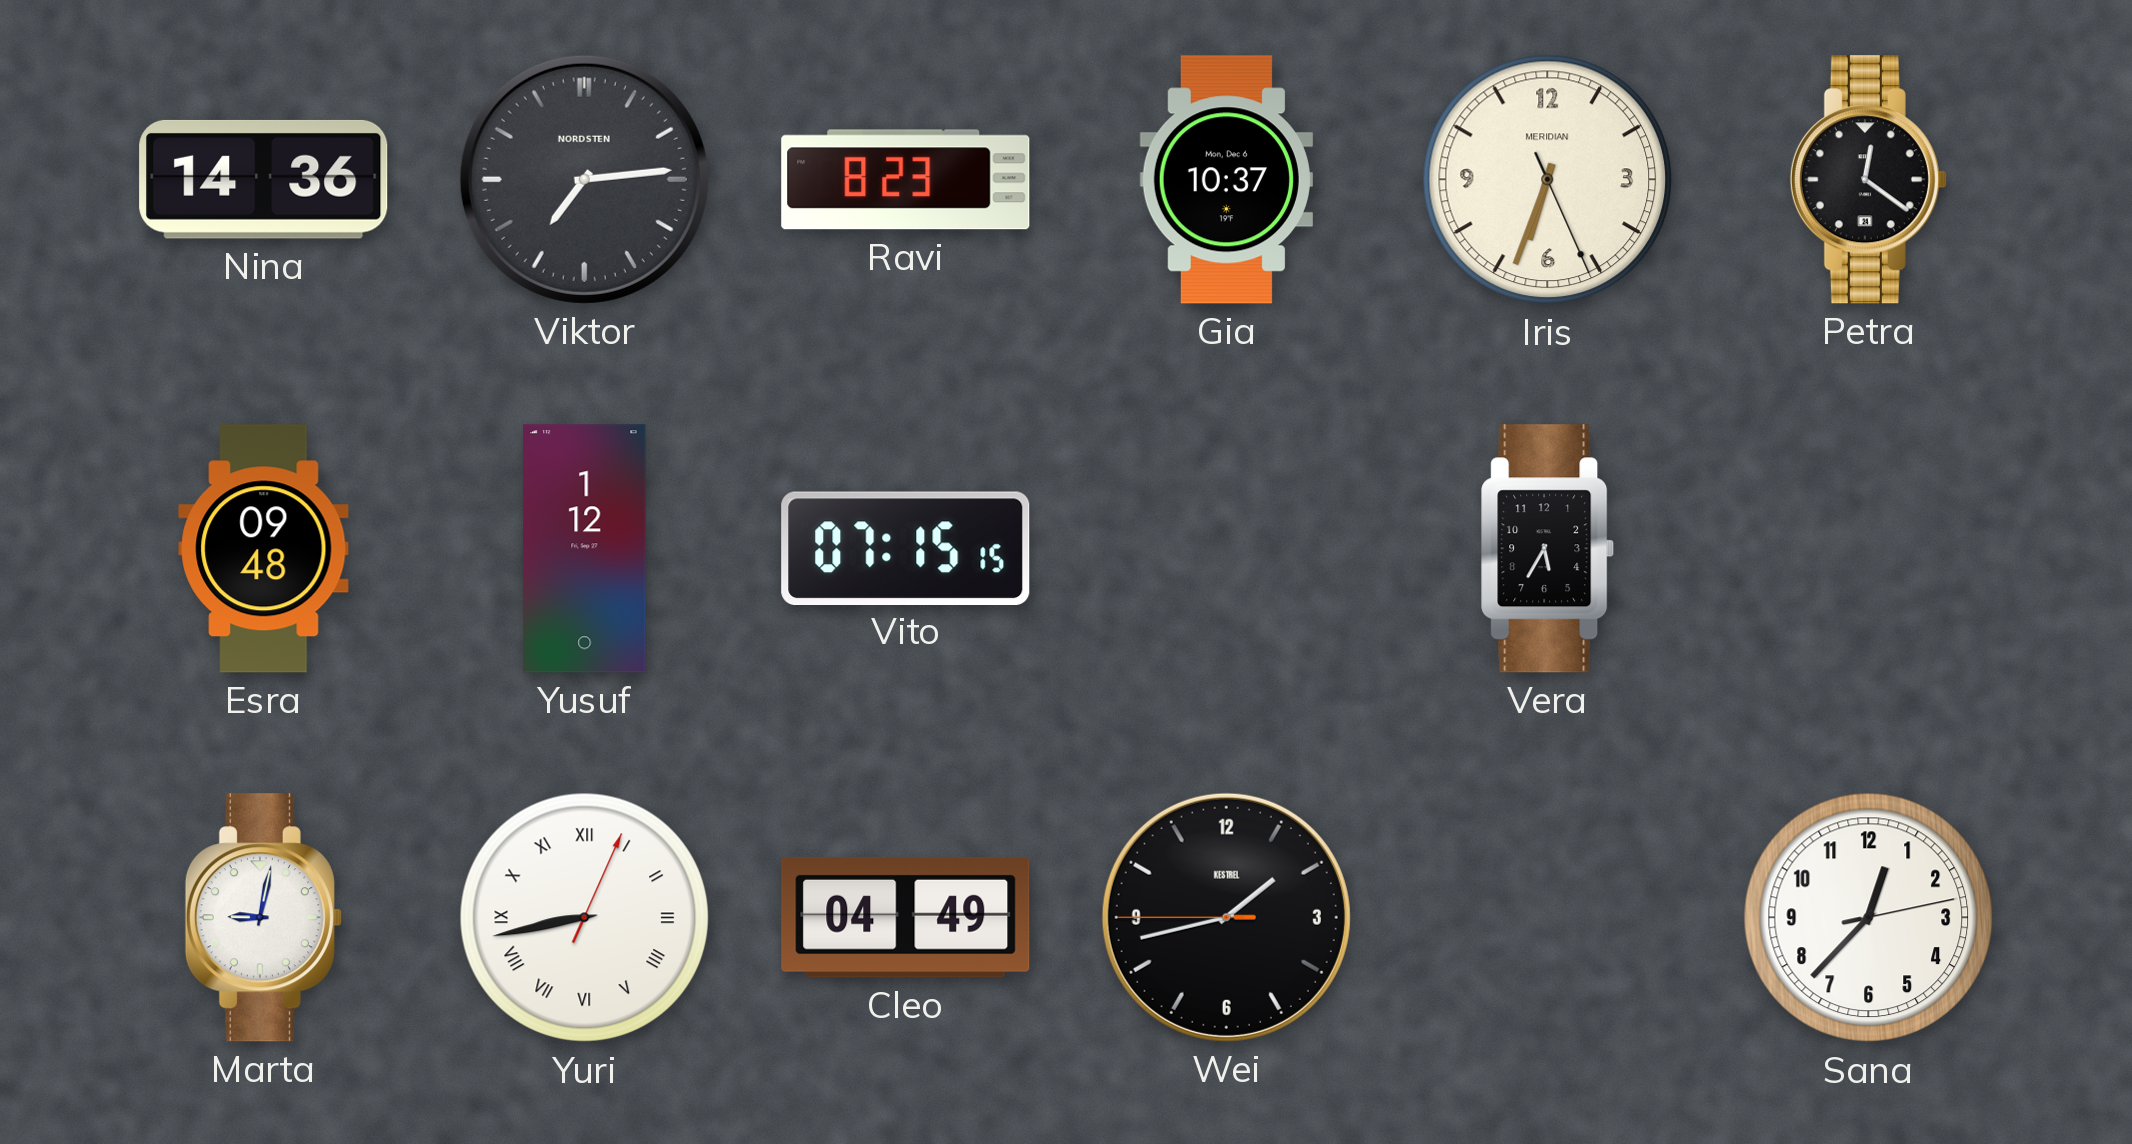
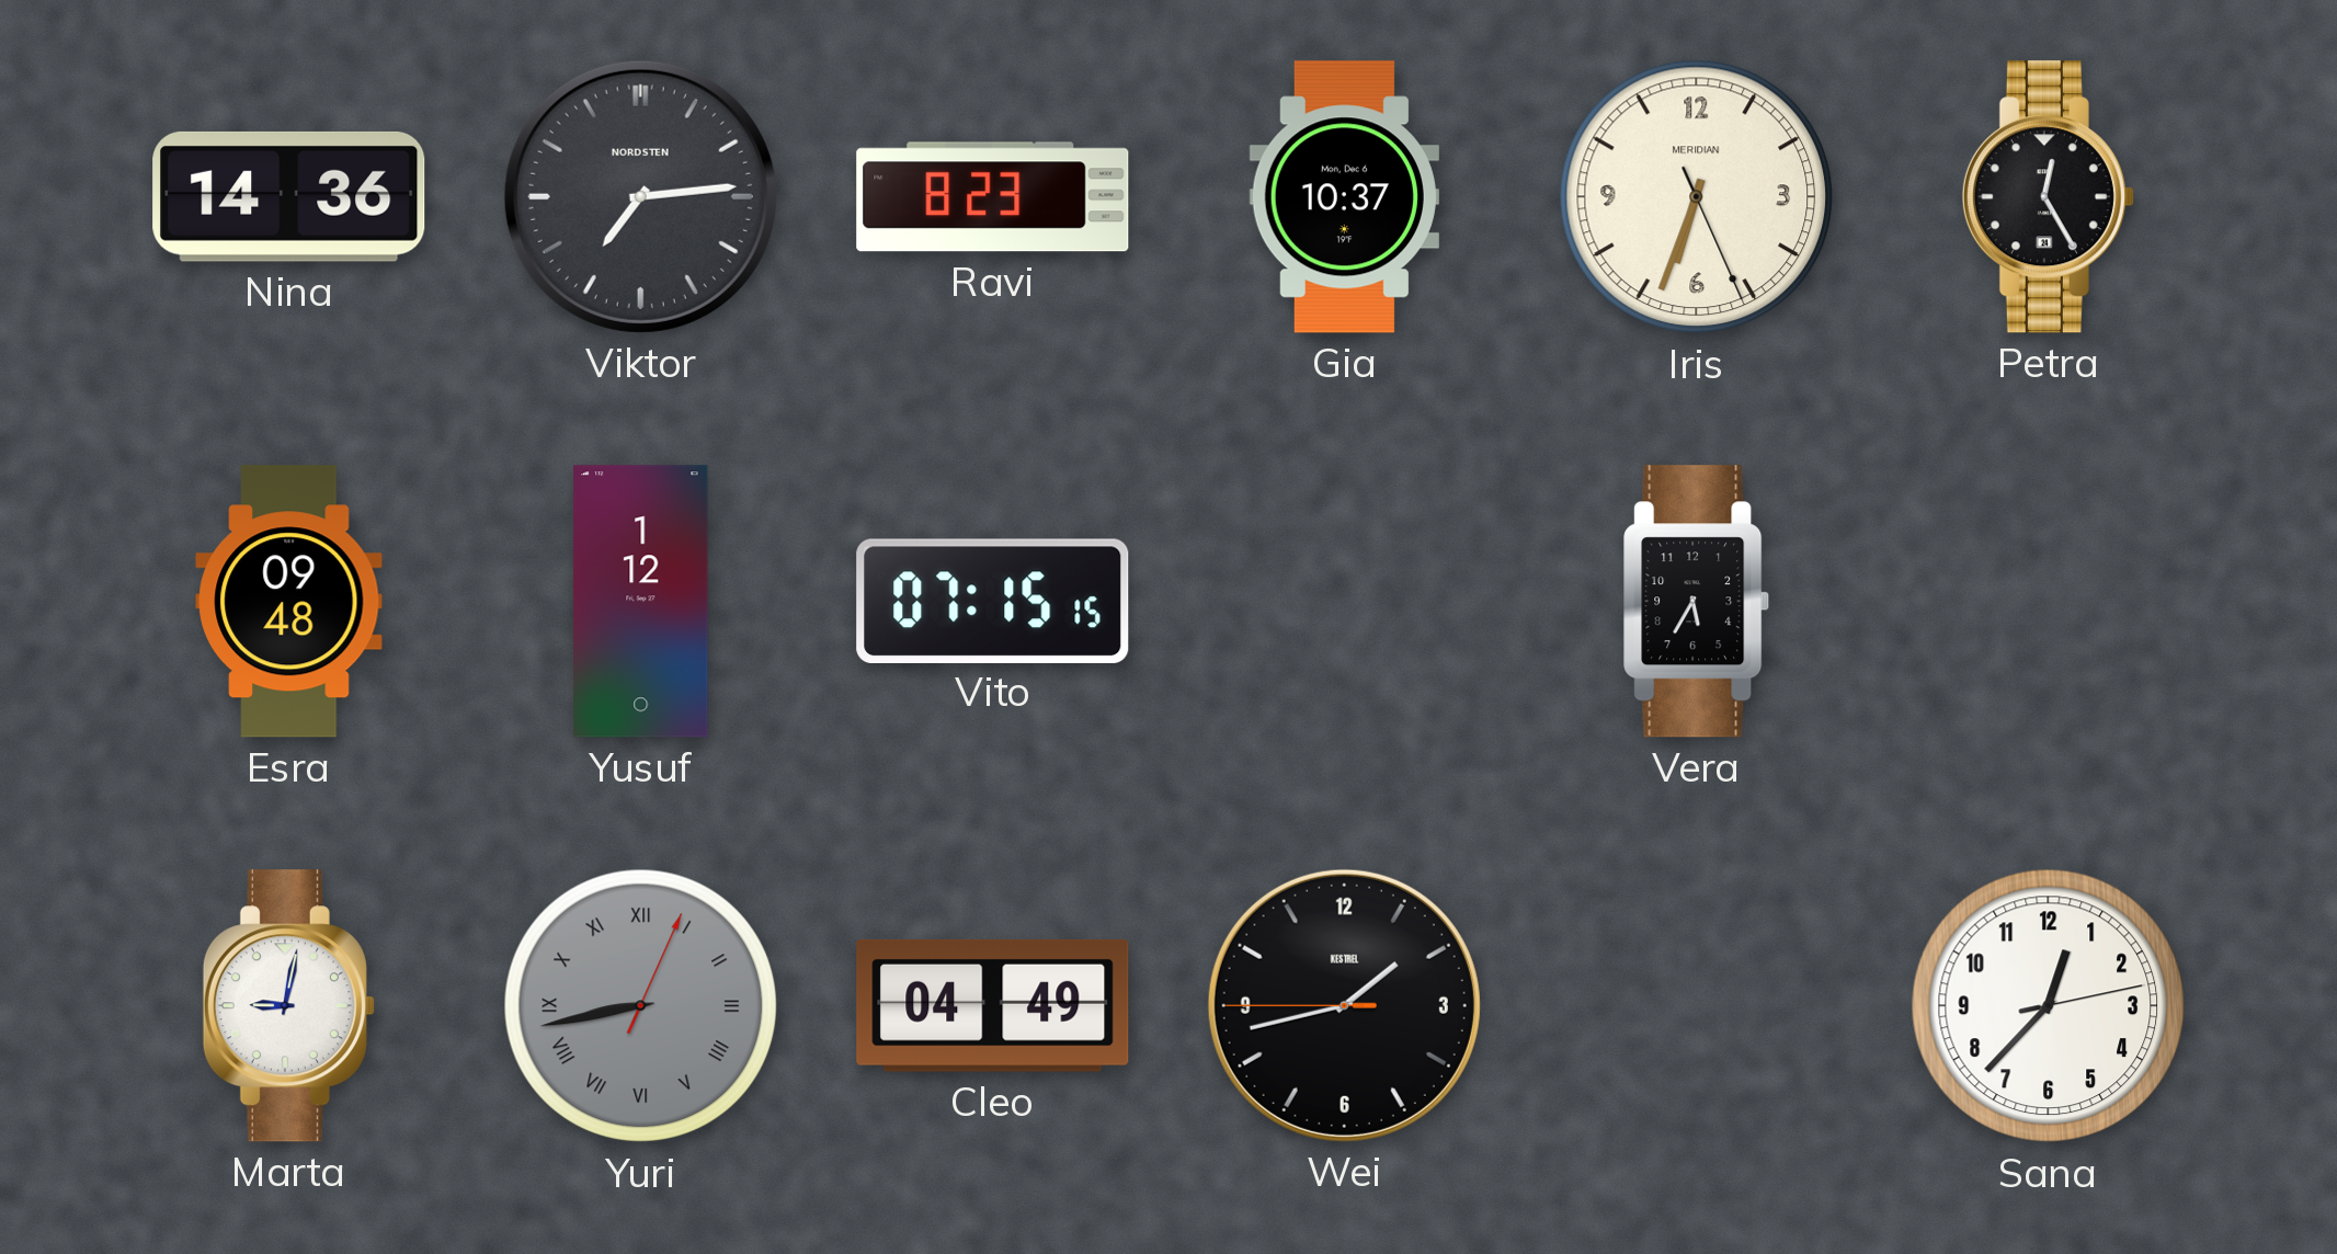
Petra: 12:21 -> 12:25 (2048, 197)
Yuri dial: white -> grey (641, 1006)
